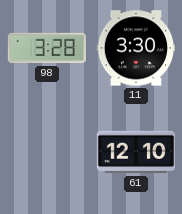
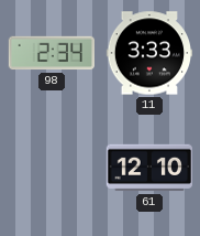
98: 3:28 -> 2:34 (51, 53)
11: 3:30 -> 3:33 (148, 53)
